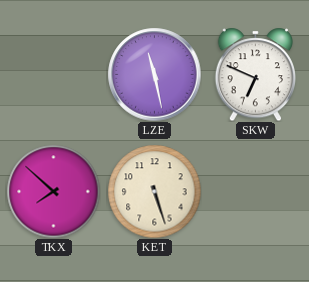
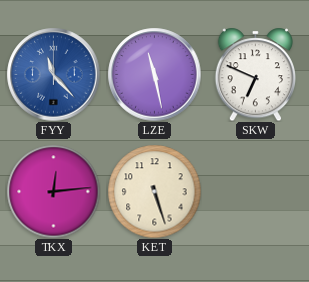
FYY: none -> 11:23 (53, 74)
TKX: 7:52 -> 12:14 (53, 191)
